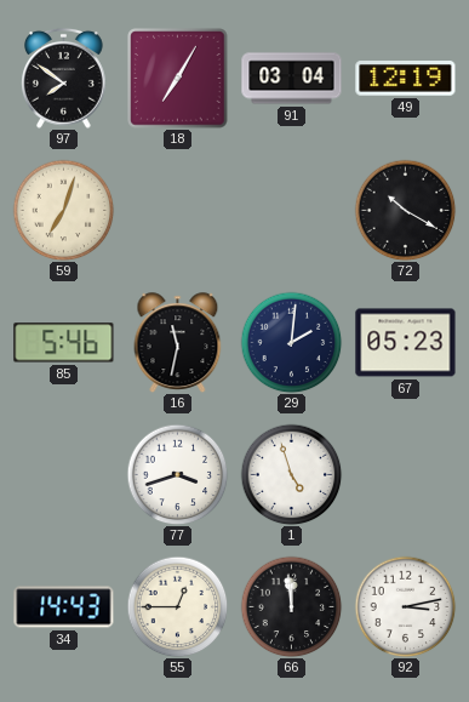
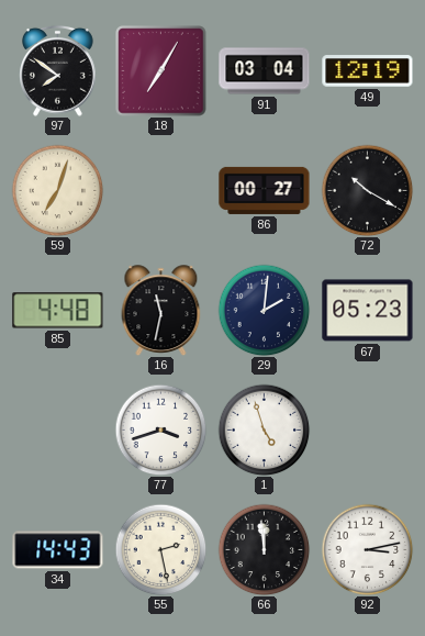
86: none -> 00:27 (265, 190)
85: 5:46 -> 4:48 (58, 311)
55: 12:45 -> 2:28 (160, 549)
